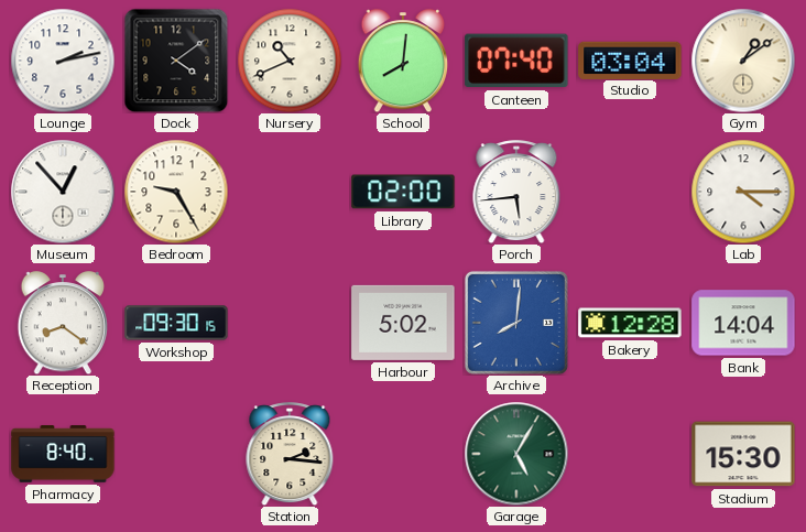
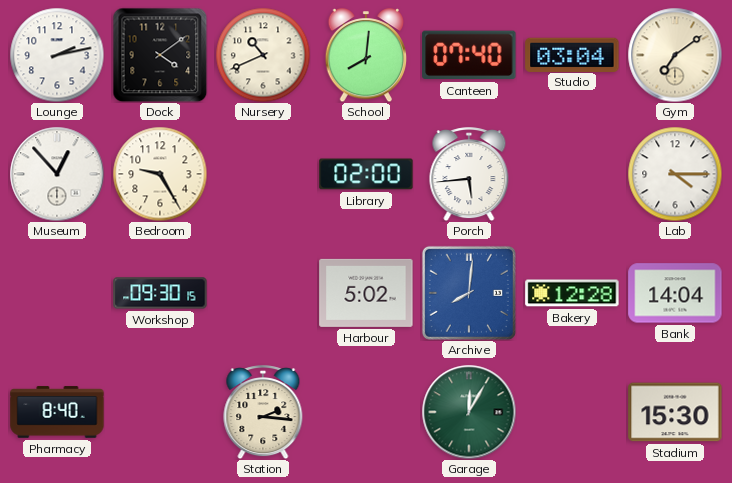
Gym: 1:09 -> 7:09 (675, 55)
Reception: 8:21 -> none (63, 323)
Garage: 5:05 -> 12:05 (469, 412)
